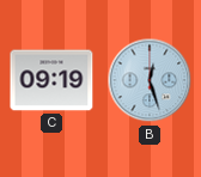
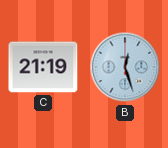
C: 09:19 -> 21:19 (43, 67)
